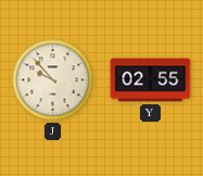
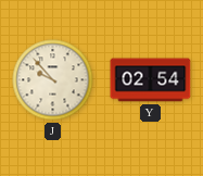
Y: 02:55 -> 02:54 (151, 80)
